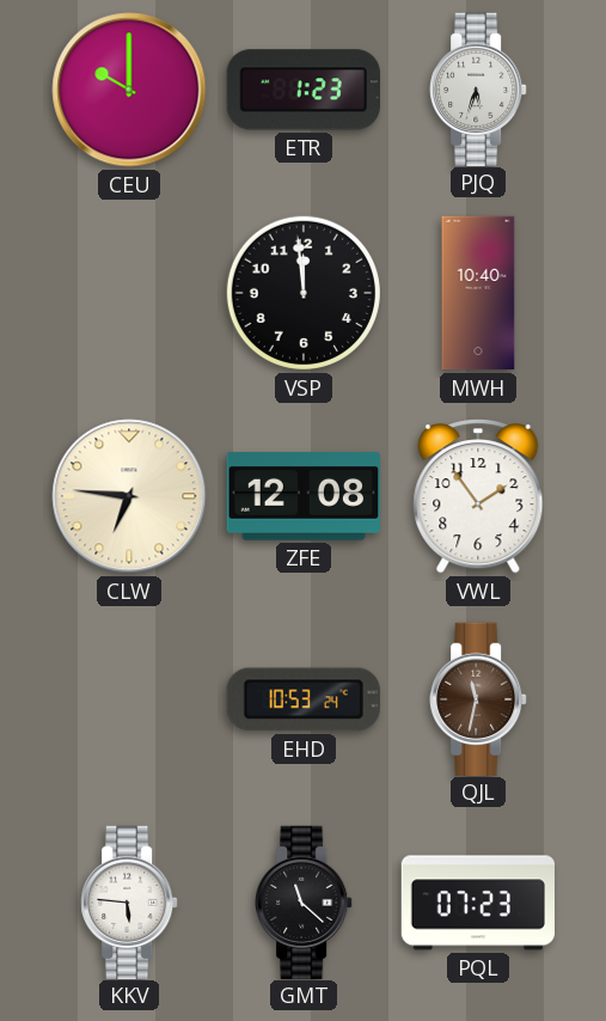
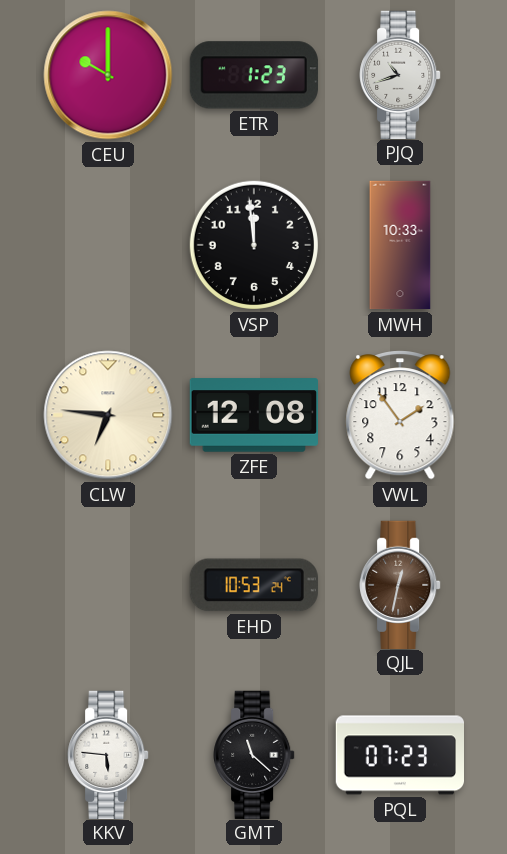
PJQ: 5:33 -> 10:42 (400, 74)
MWH: 10:40 -> 10:33 (400, 245)
QJL: 11:32 -> 12:32 (400, 584)
